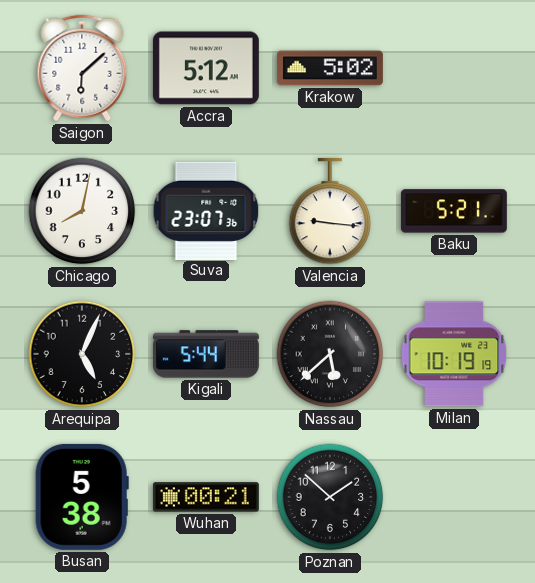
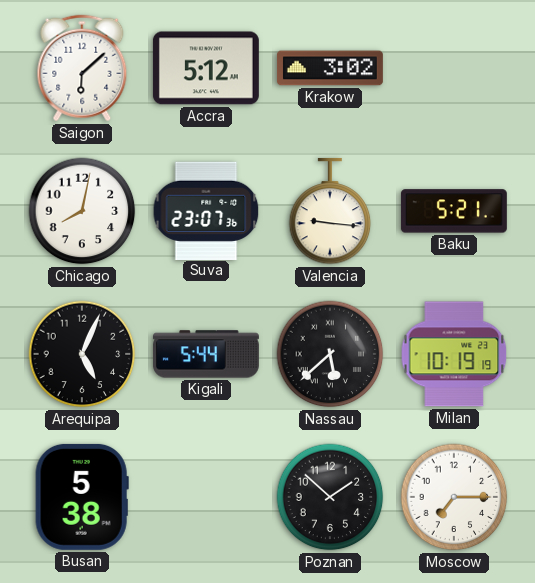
Krakow: 5:02 -> 3:02 (330, 68)
Wuhan: 00:21 -> none (206, 497)
Moscow: none -> 7:15 (454, 497)
